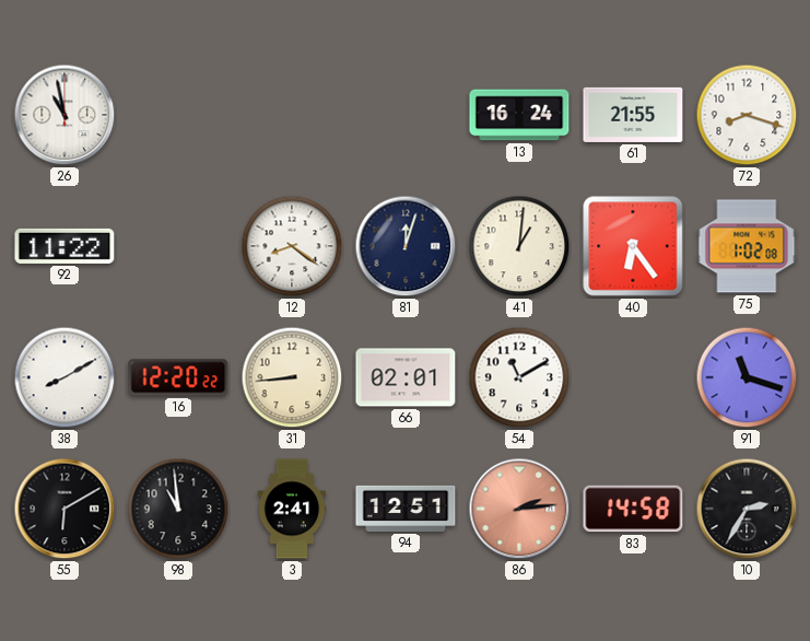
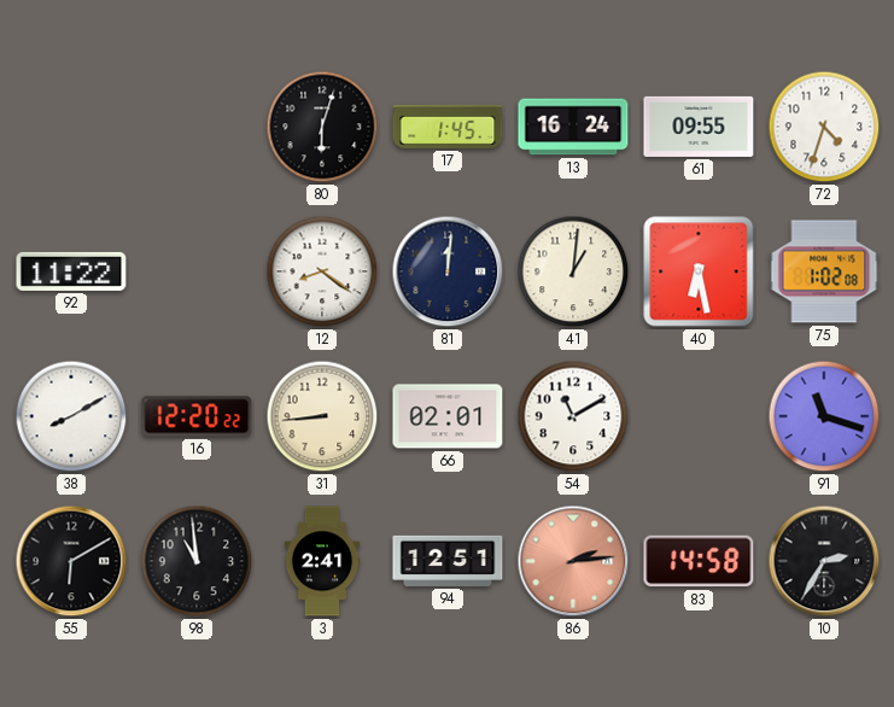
26: 10:58 -> none (64, 115)
80: none -> 6:03 (322, 127)
17: none -> 1:45 (448, 127)
61: 21:55 -> 09:55 (699, 127)
72: 8:18 -> 4:33 (824, 127)
81: 12:03 -> 12:01 (448, 271)
40: 6:24 -> 6:28 (699, 271)
